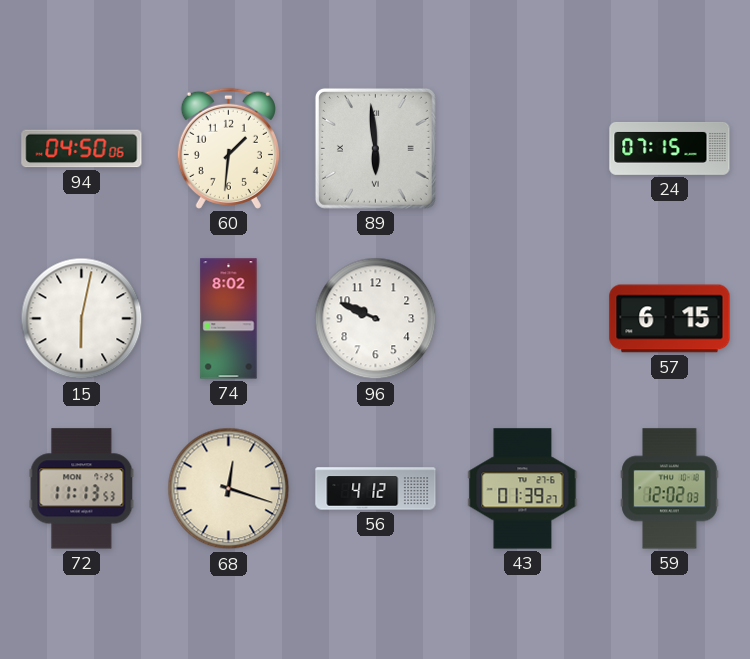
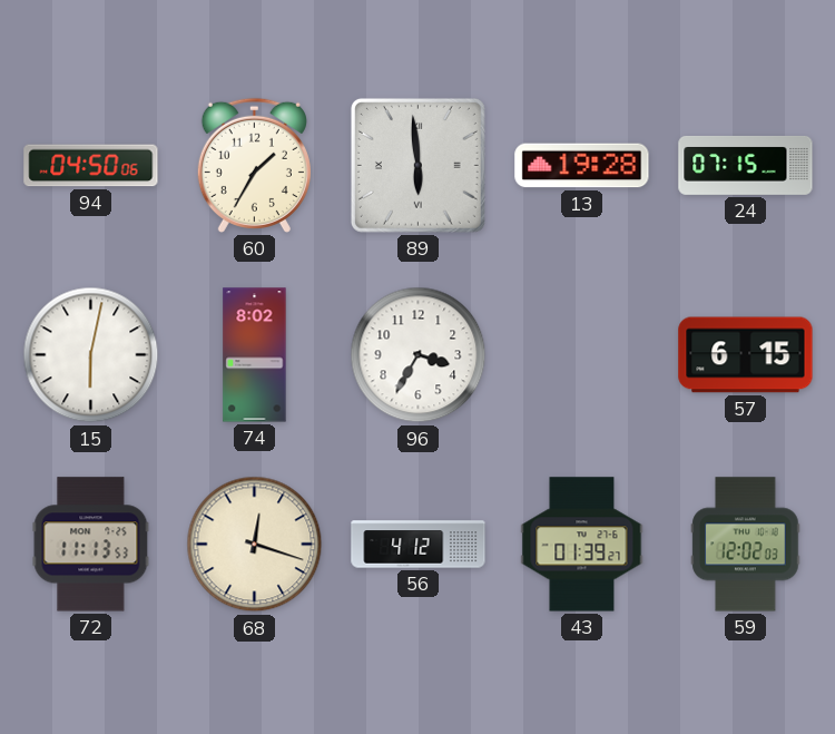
60: 1:31 -> 1:35 (254, 165)
13: none -> 19:28 (582, 166)
96: 9:49 -> 3:35 (419, 355)
